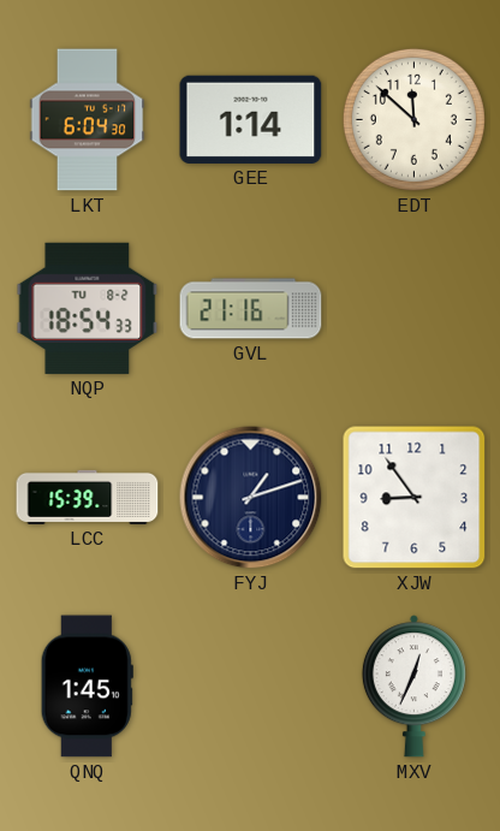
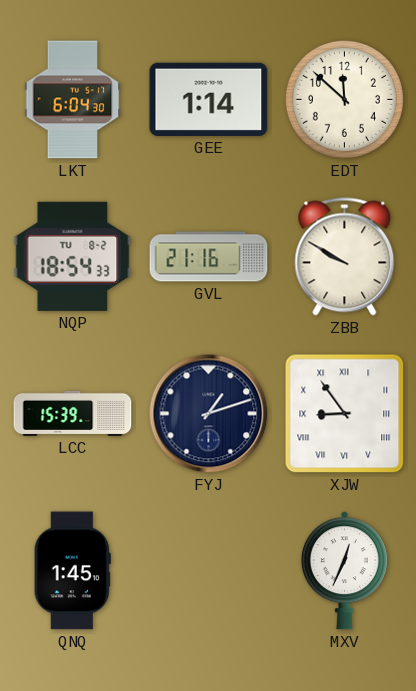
ZBB: none -> 9:50 (345, 257)
XJW numerals: Arabic -> Roman (345, 414)
